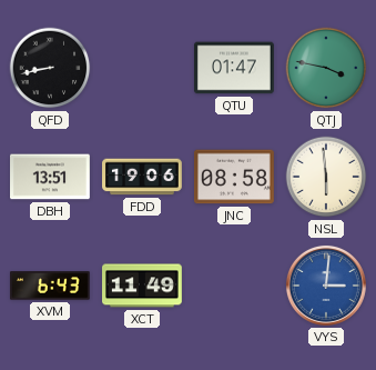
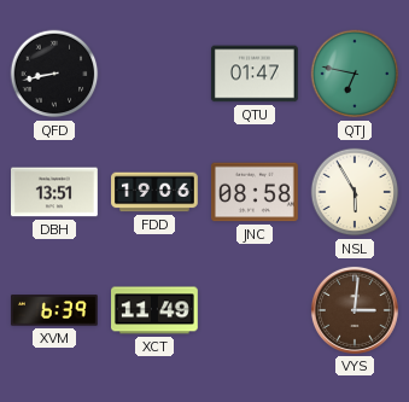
QTJ: 3:47 -> 6:47 (355, 74)
NSL: 5:59 -> 5:55 (355, 192)
XVM: 6:43 -> 6:39 (54, 310)
VYS dial: blue -> brown (355, 310)
